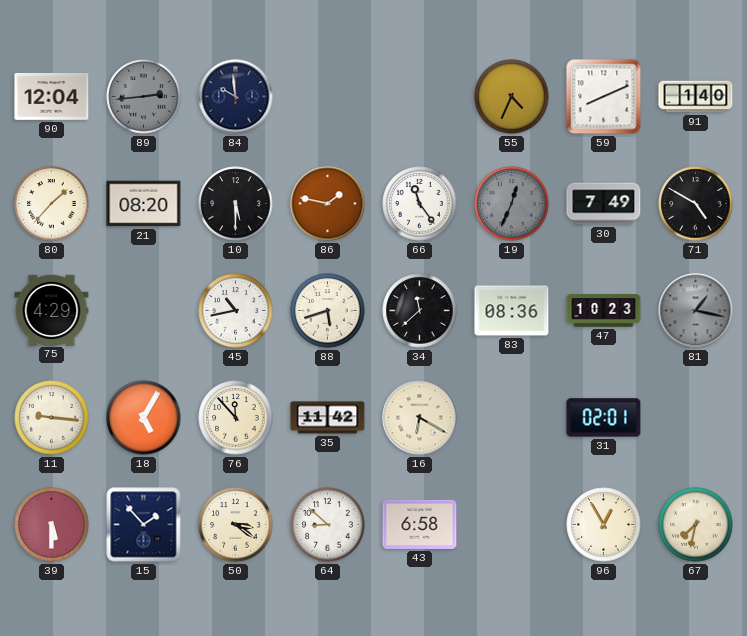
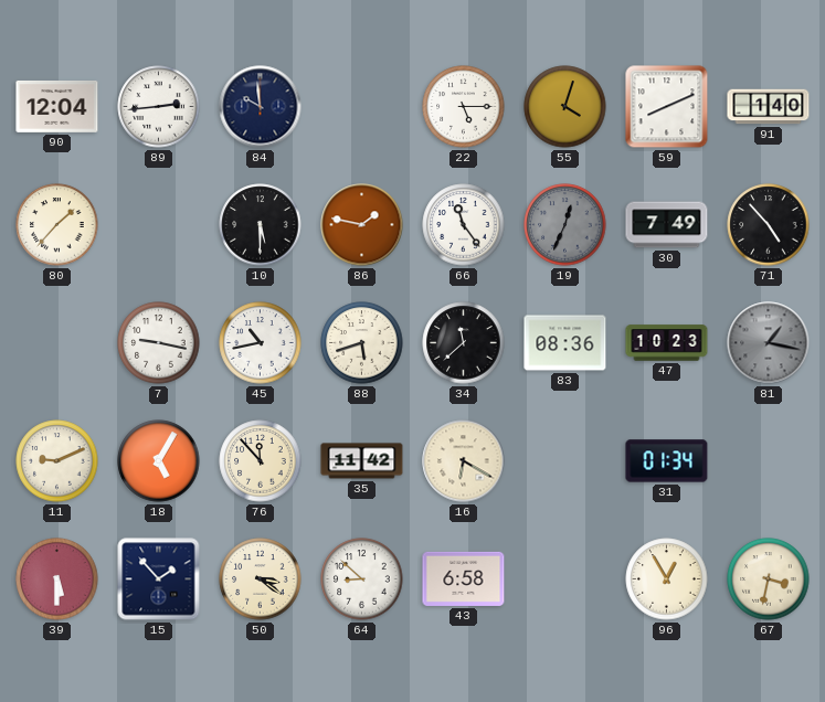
89 dial: grey -> white (159, 107)
22: none -> 5:15 (464, 107)
55: 4:34 -> 4:03 (565, 107)
21: 08:20 -> none (144, 204)
71: 4:50 -> 4:53 (769, 225)
75: 4:29 -> none (52, 310)
7: none -> 9:17 (159, 343)
11: 9:16 -> 9:11 (57, 461)
31: 02:01 -> 01:34 (667, 461)
67: 7:32 -> 3:32 (769, 579)
